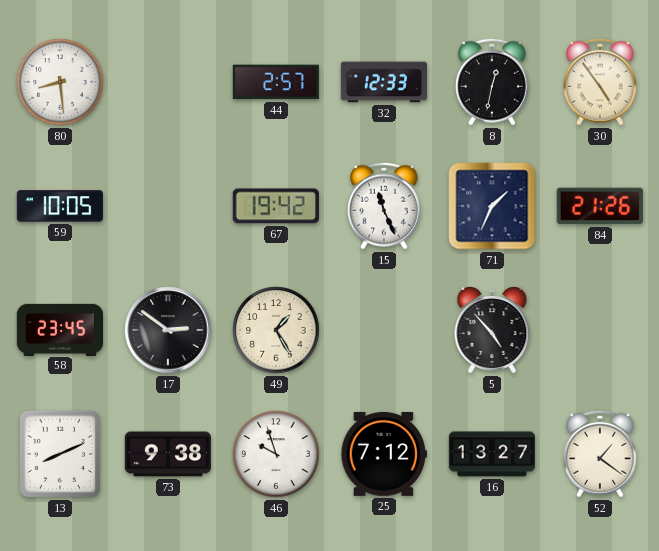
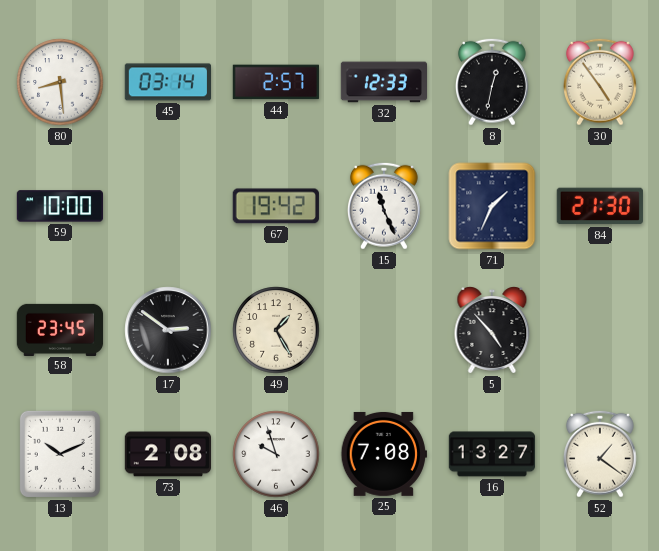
45: none -> 03:14 (167, 82)
59: 10:05 -> 10:00 (59, 206)
84: 21:26 -> 21:30 (600, 206)
13: 8:11 -> 10:11 (60, 454)
73: 9:38 -> 2:08 (167, 454)
25: 7:12 -> 7:08 (383, 454)
